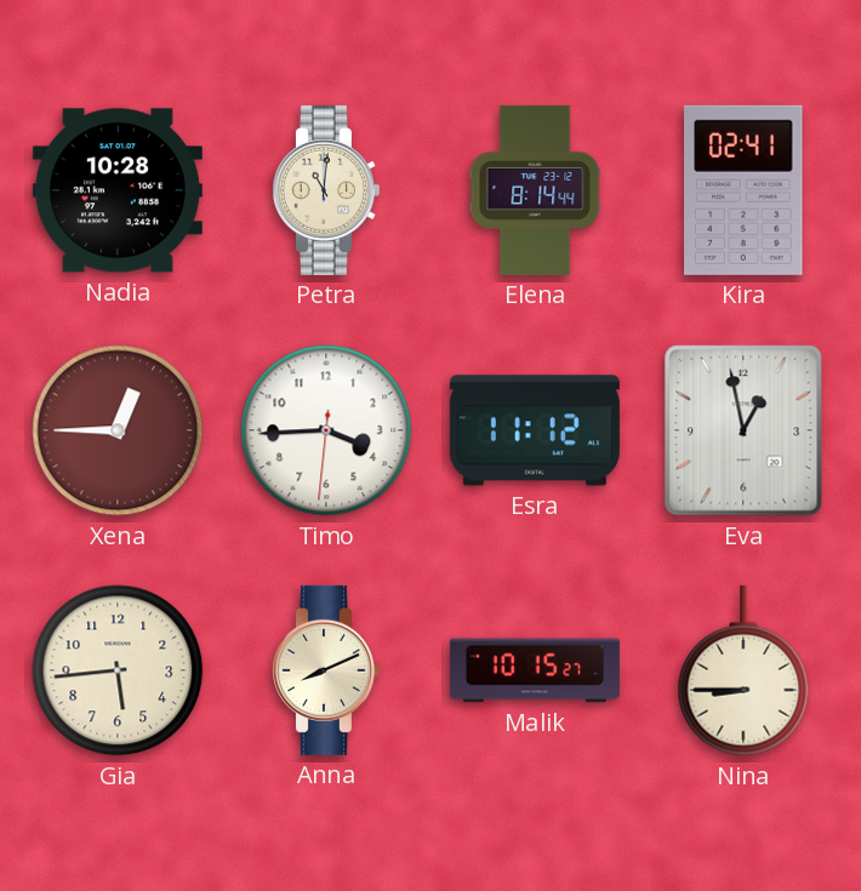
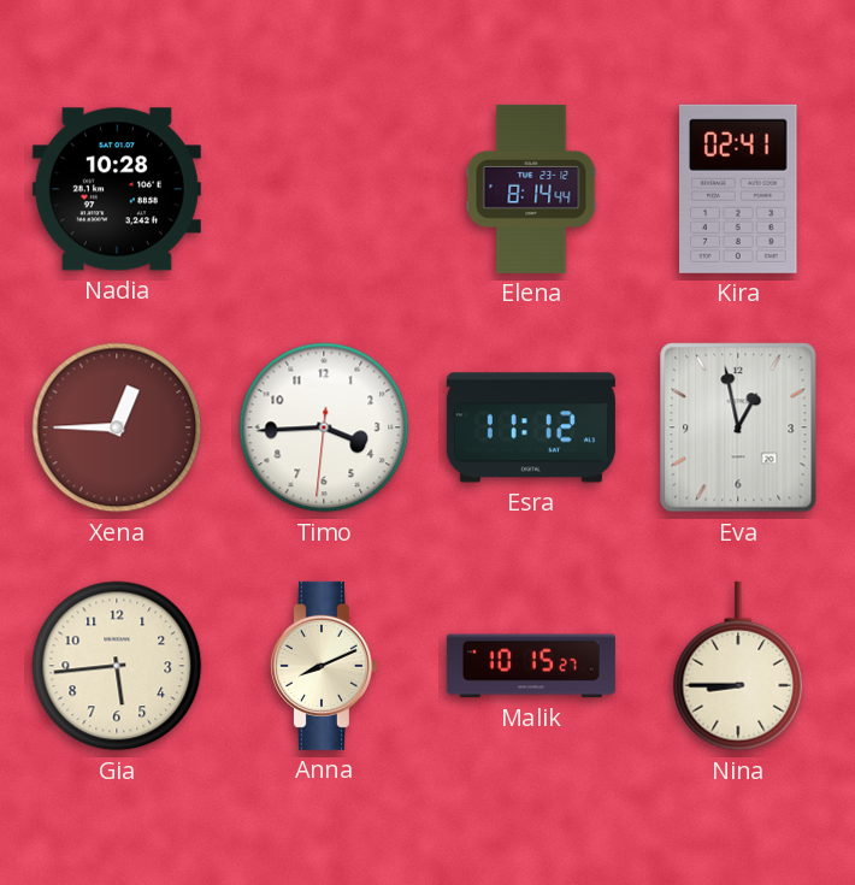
Petra: 11:01 -> none (325, 190)
